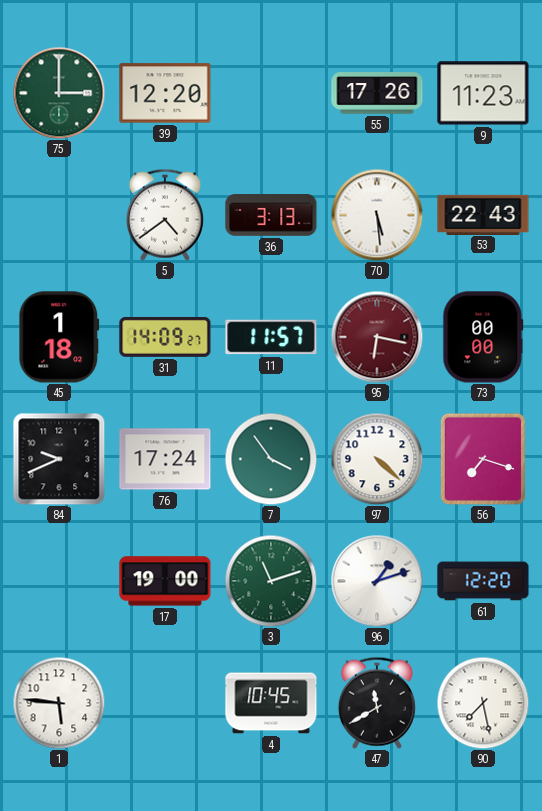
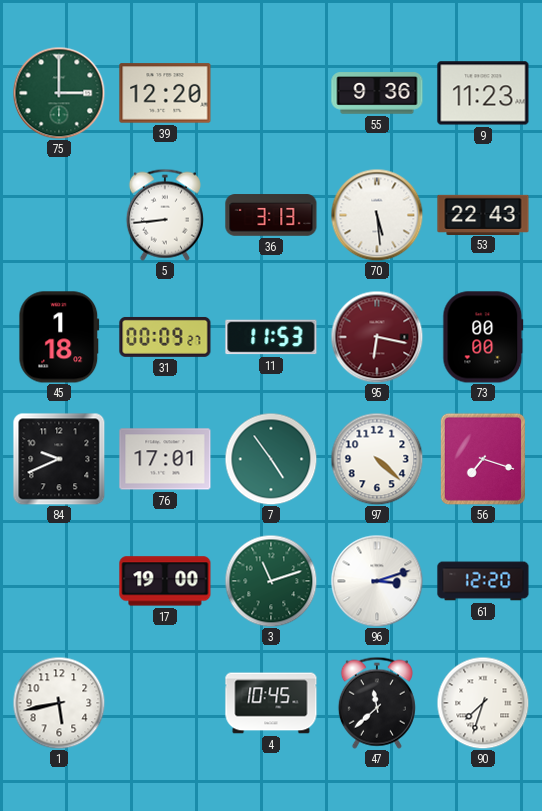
55: 17:26 -> 9:36 (377, 93)
5: 4:39 -> 8:44 (165, 215)
31: 14:09 -> 00:09 (165, 337)
11: 11:57 -> 11:53 (271, 337)
76: 17:24 -> 17:01 (165, 459)
7: 3:54 -> 4:54 (271, 459)
96: 1:12 -> 3:12 (377, 581)
1: 5:46 -> 5:43 (59, 703)
47: 11:40 -> 11:38 (377, 703)
90: 7:28 -> 7:33 (483, 703)
